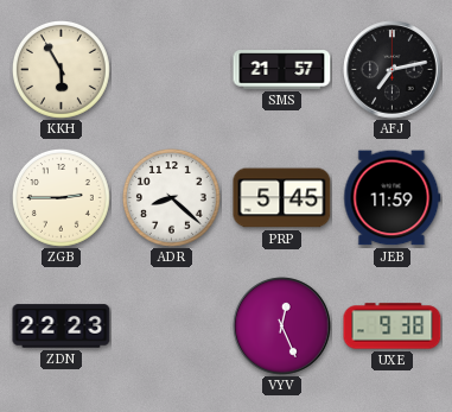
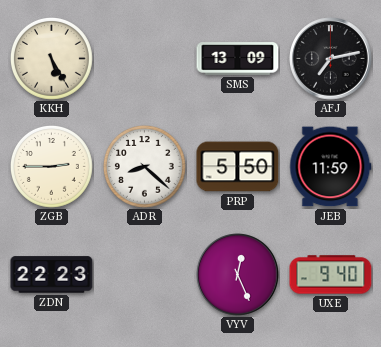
KKH: 5:55 -> 5:25 (51, 58)
SMS: 21:57 -> 13:09 (238, 59)
PRP: 5:45 -> 5:50 (238, 167)
UXE: 9:38 -> 9:40 (331, 275)
